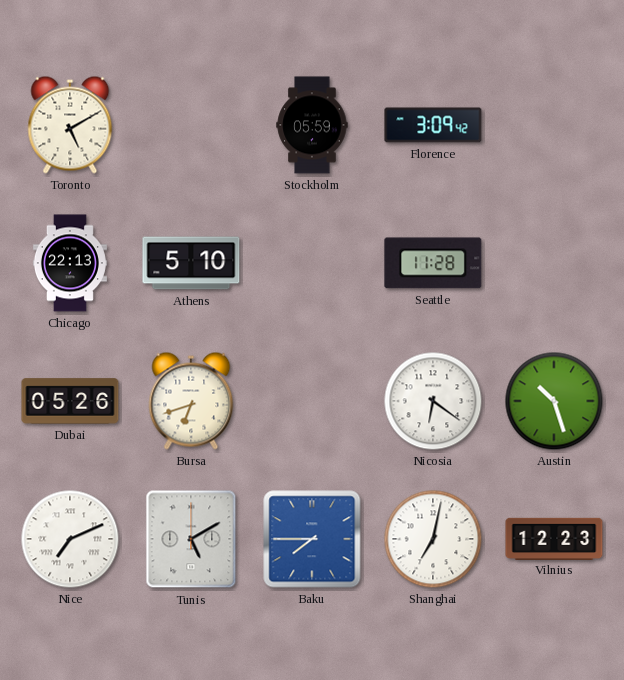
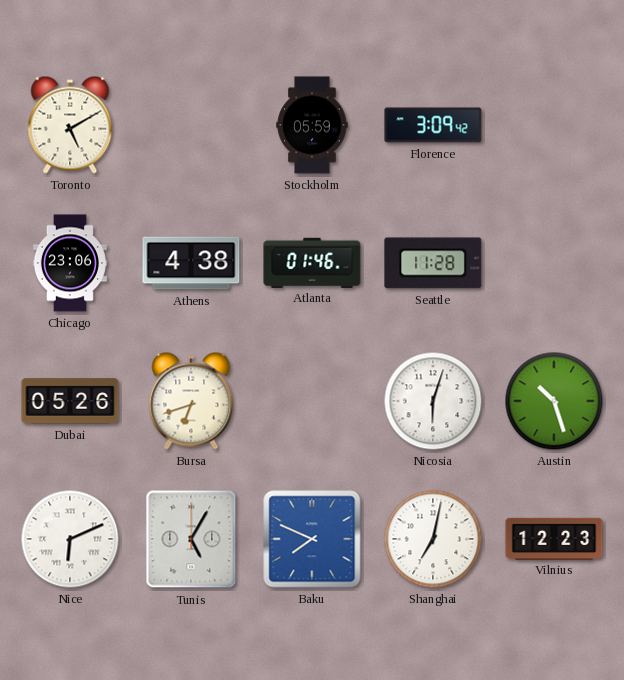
Chicago: 22:13 -> 23:06 (70, 263)
Athens: 5:10 -> 4:38 (191, 263)
Atlanta: none -> 01:46 (312, 262)
Nicosia: 6:21 -> 6:03 (433, 401)
Nice: 7:11 -> 6:11 (70, 539)
Tunis: 5:10 -> 5:05 (191, 539)
Baku: 7:45 -> 7:49 (312, 539)
